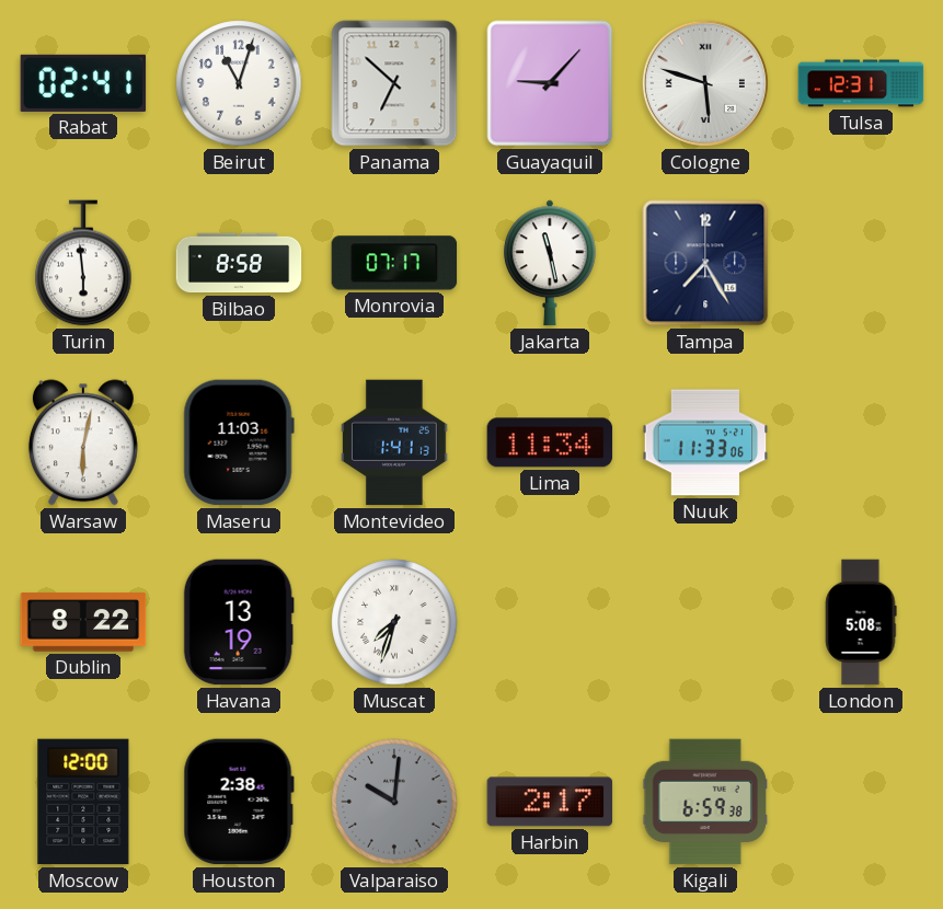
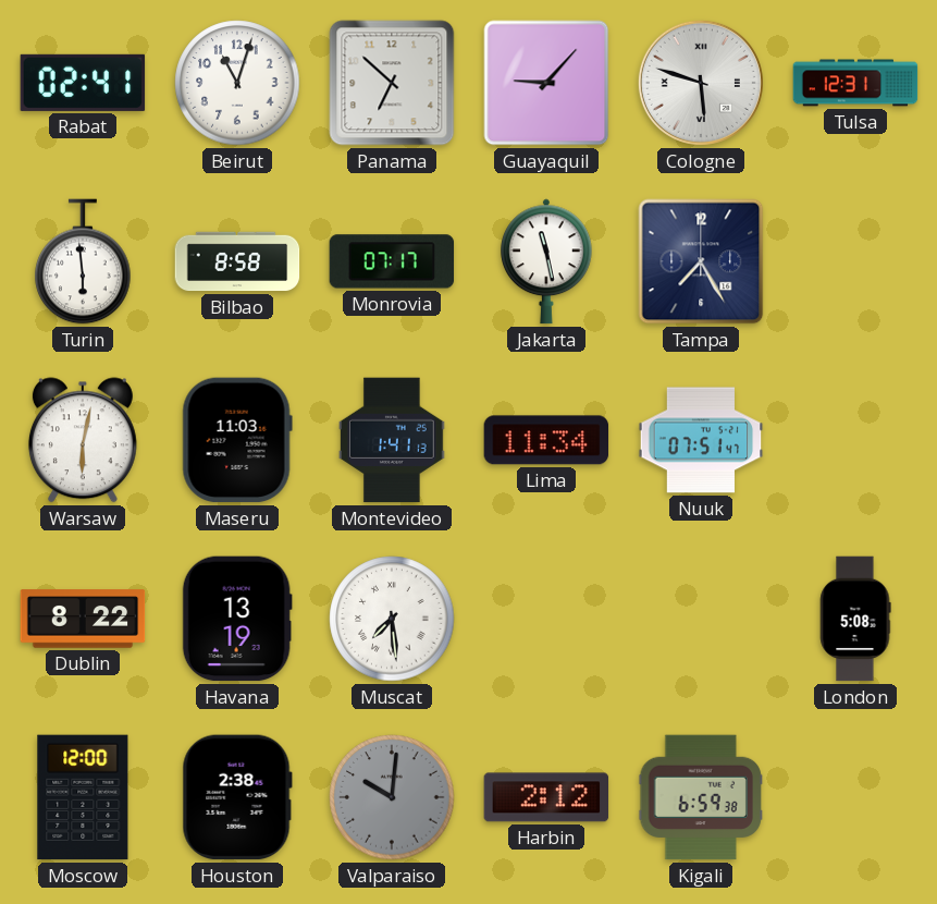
Nuuk: 11:33 -> 07:51 (701, 440)
Muscat: 7:33 -> 7:29 (392, 619)
Harbin: 2:17 -> 2:12 (546, 797)
